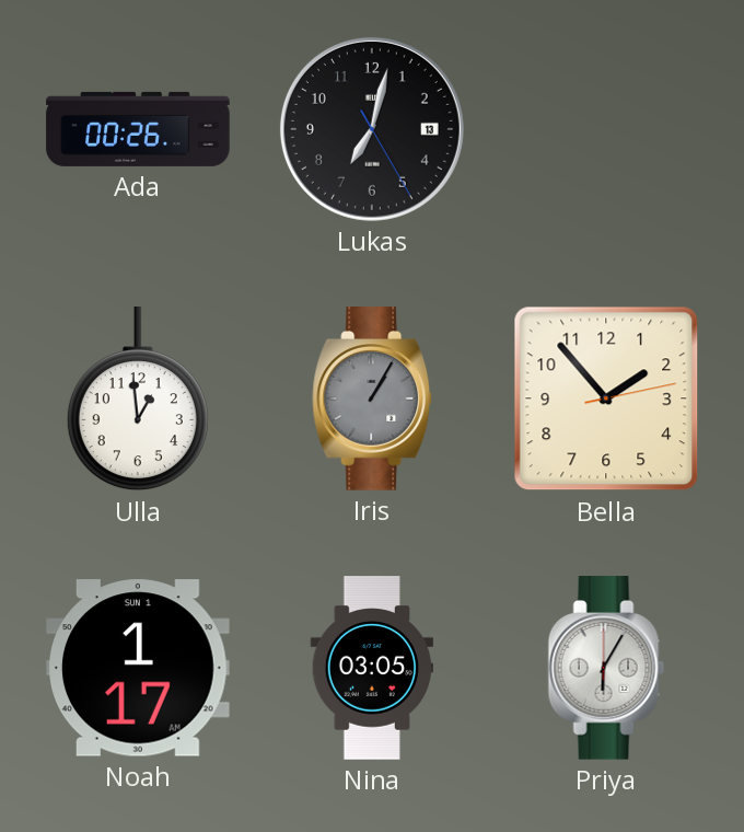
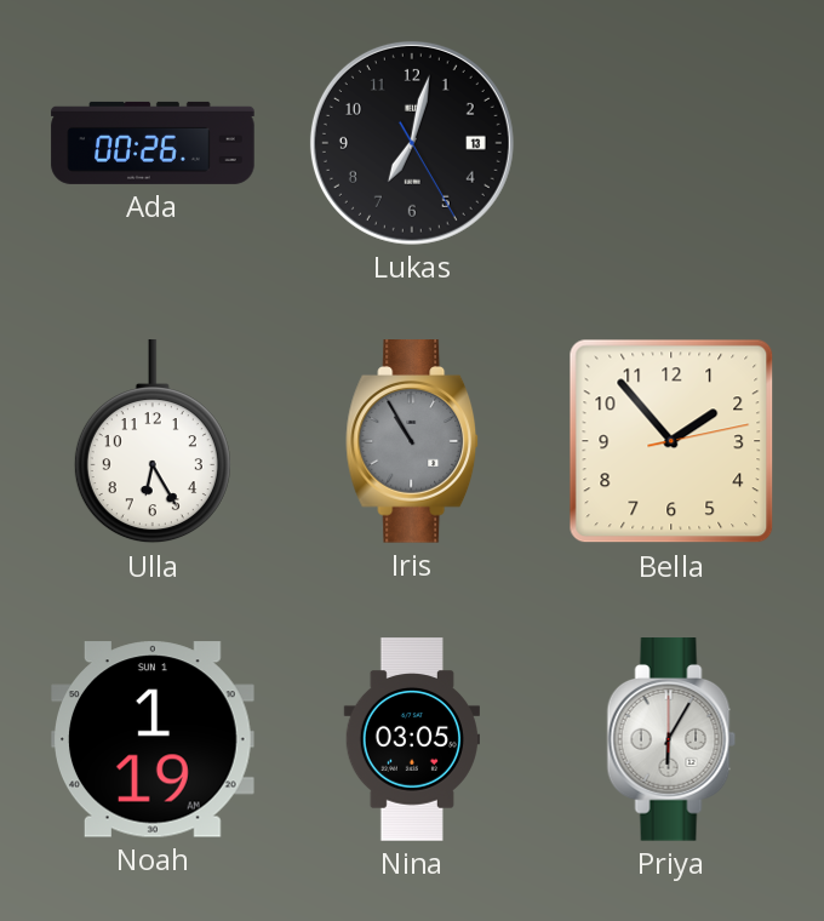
Ulla: 12:59 -> 6:25 (153, 442)
Iris: 1:05 -> 10:55 (413, 441)
Noah: 1:17 -> 1:19 (154, 739)
